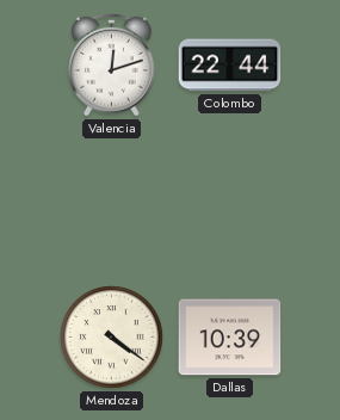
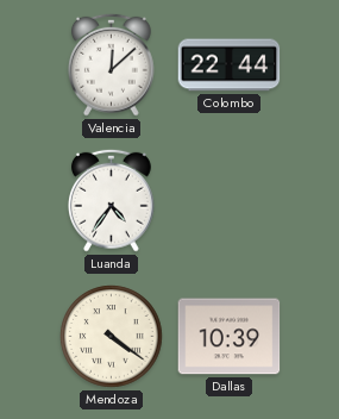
Valencia: 12:12 -> 12:08 (111, 64)
Luanda: none -> 4:36 (111, 200)
